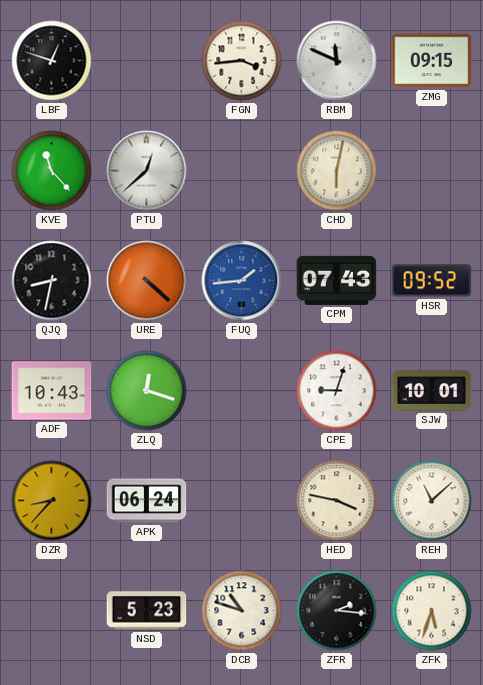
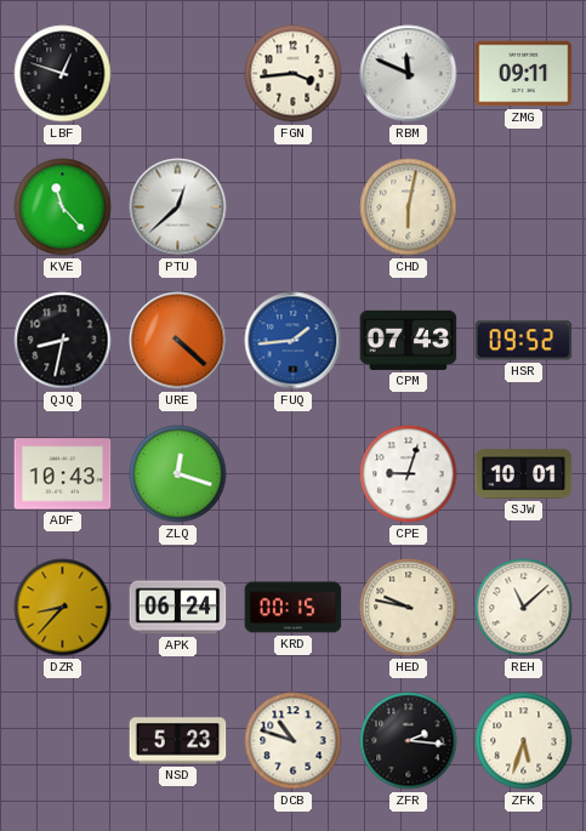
ZMG: 09:15 -> 09:11 (524, 74)
KRD: none -> 00:15 (294, 608)
HED: 3:47 -> 9:47 (409, 608)
